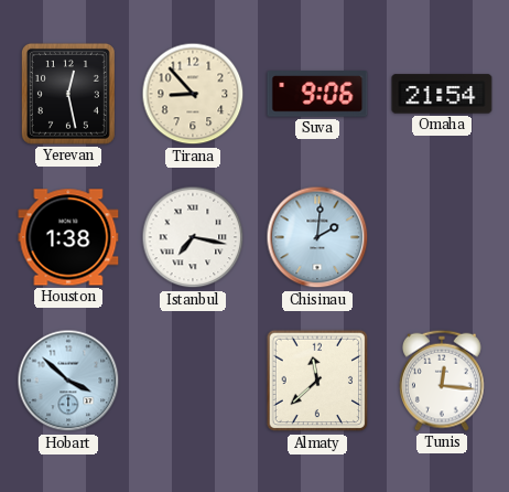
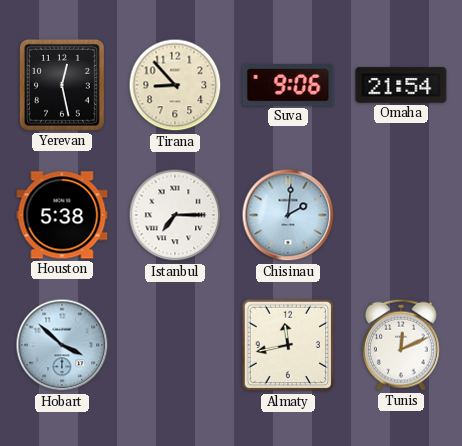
Houston: 1:38 -> 5:38 (62, 215)
Istanbul: 7:17 -> 7:15 (175, 215)
Almaty: 11:38 -> 11:43 (288, 345)
Tunis: 12:16 -> 12:11 (401, 345)
